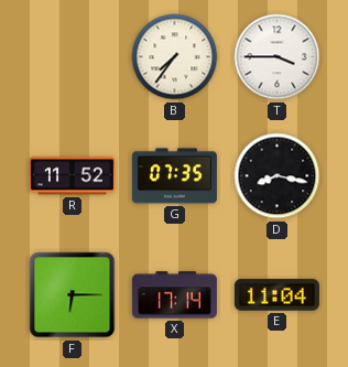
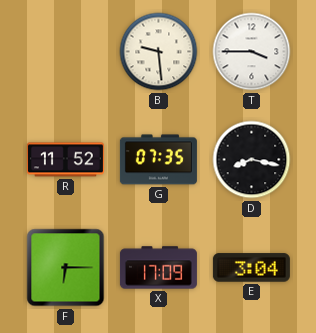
B: 7:36 -> 9:29 (159, 52)
X: 17:14 -> 17:09 (158, 268)
E: 11:04 -> 3:04 (251, 268)
